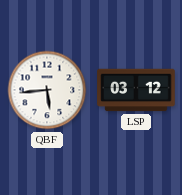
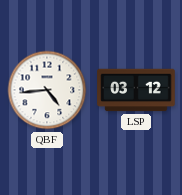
QBF: 5:44 -> 4:44 (47, 90)
